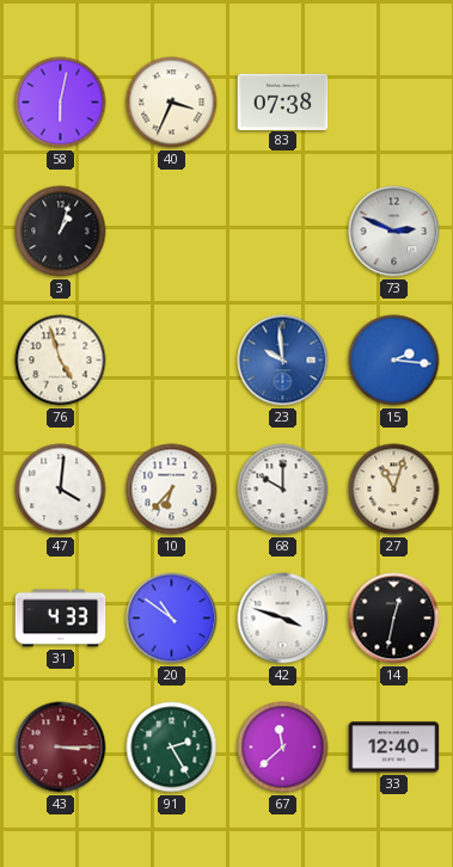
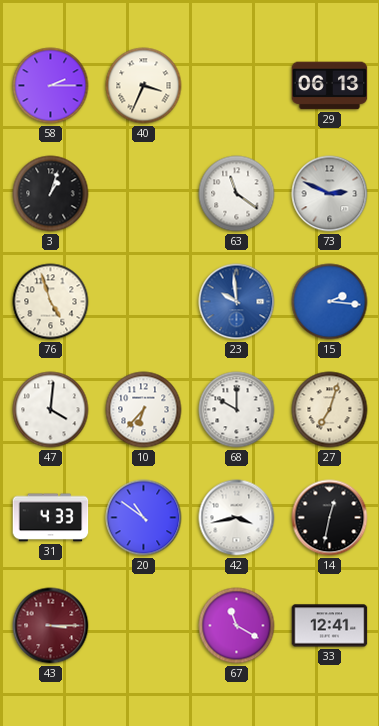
58: 6:02 -> 2:15 (51, 86)
83: 07:38 -> none (283, 102)
29: none -> 06:13 (330, 86)
63: none -> 11:21 (237, 194)
27: 11:03 -> 7:03 (330, 410)
42: 3:48 -> 3:43 (237, 518)
91: 2:25 -> none (172, 748)
67: 11:38 -> 11:20 (237, 626)
33: 12:40 -> 12:41 (330, 626)
